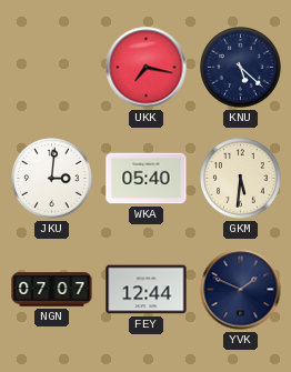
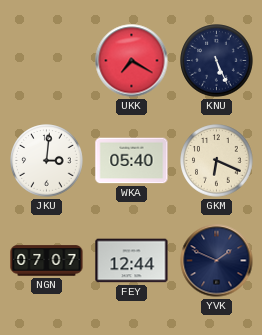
UKK: 7:17 -> 7:20 (132, 61)
KNU: 5:22 -> 5:26 (217, 61)
GKM: 5:31 -> 6:19 (217, 161)
